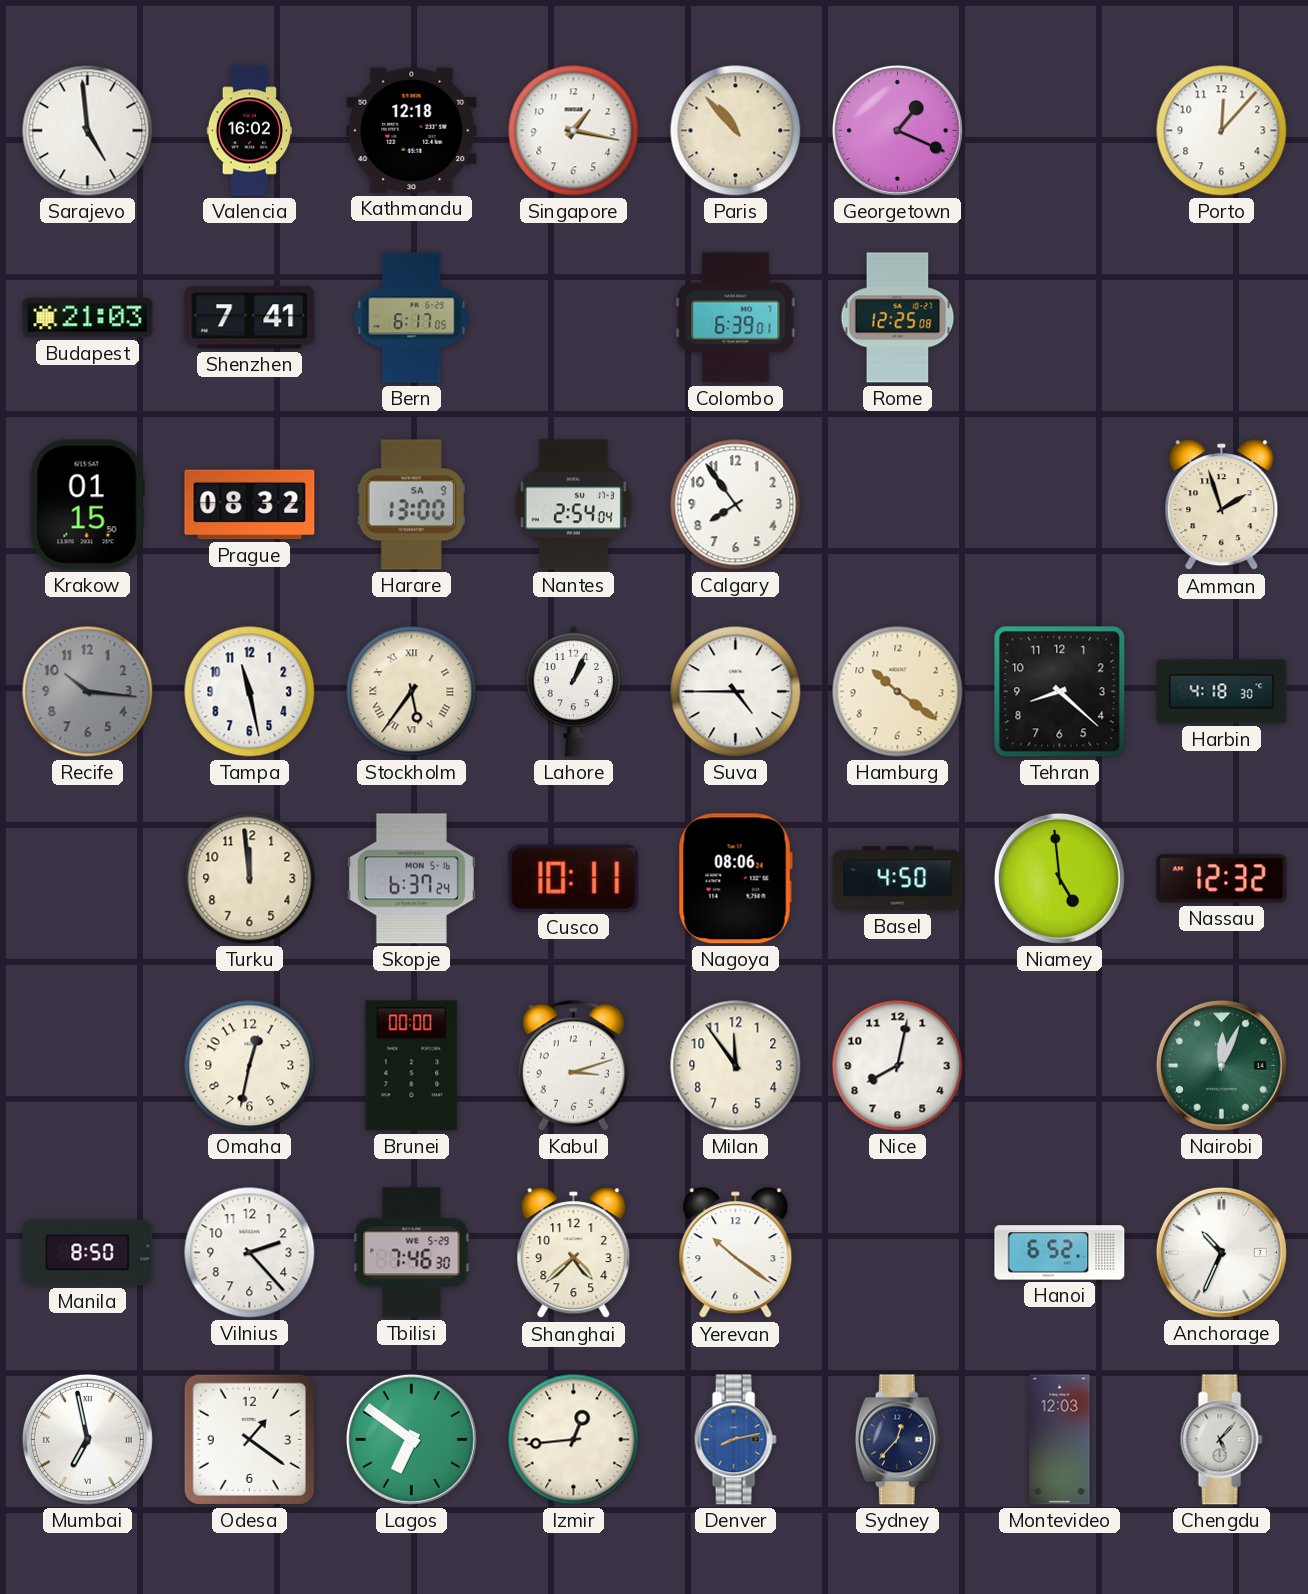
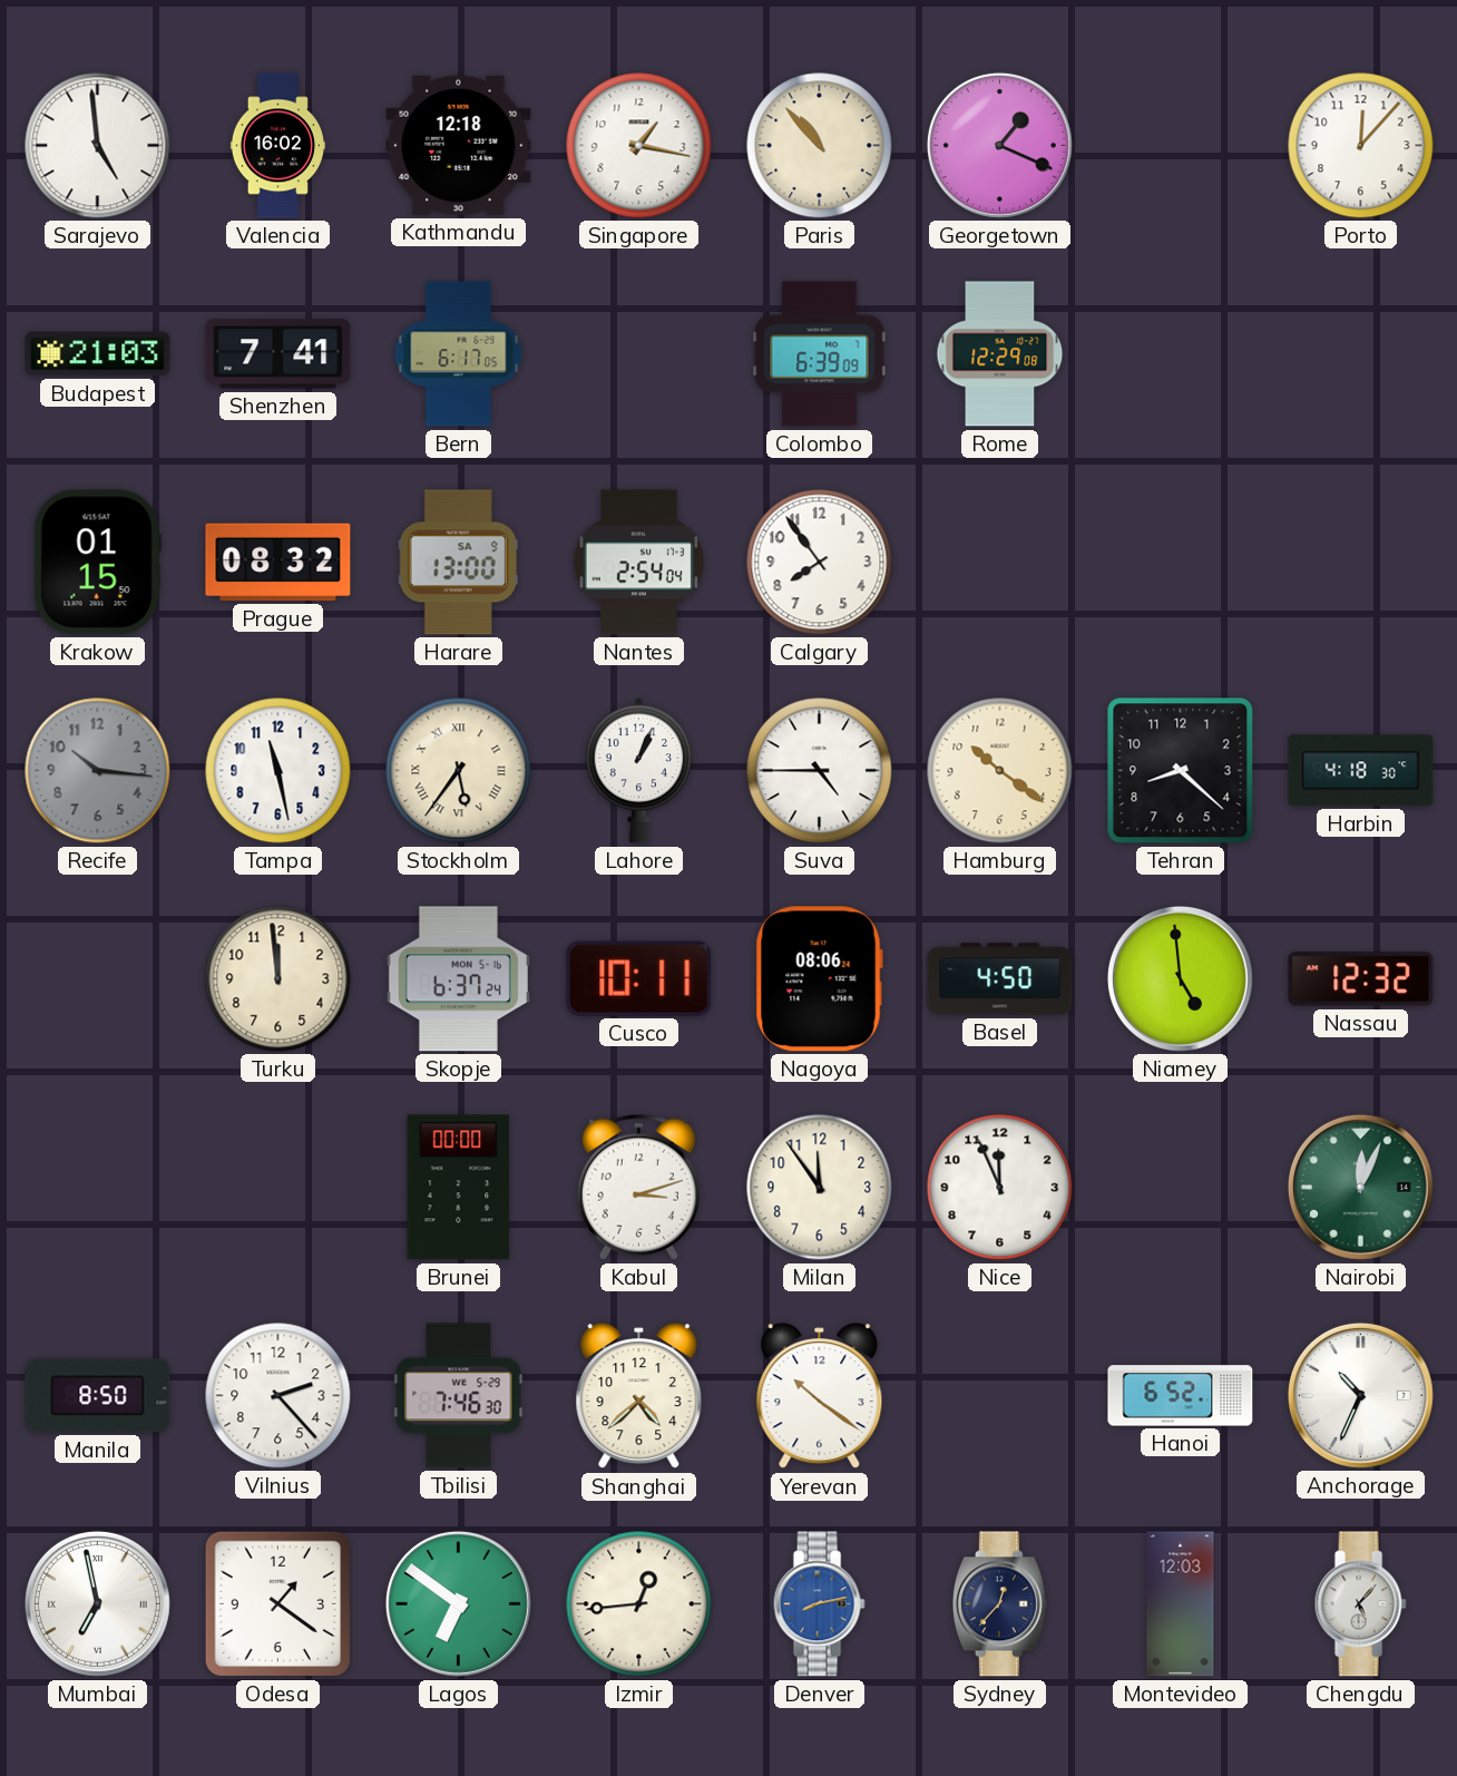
Colombo: 6:39:01 -> 6:39:09 (820, 354)
Rome: 12:25 -> 12:29 (1000, 354)
Amman: 1:57 -> none (1222, 505)
Omaha: 12:32 -> none (250, 1066)
Nice: 8:02 -> 11:56 (1000, 1188)
